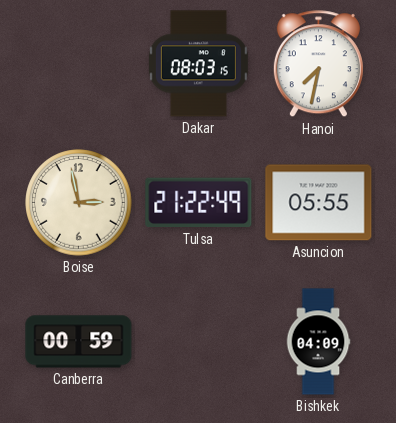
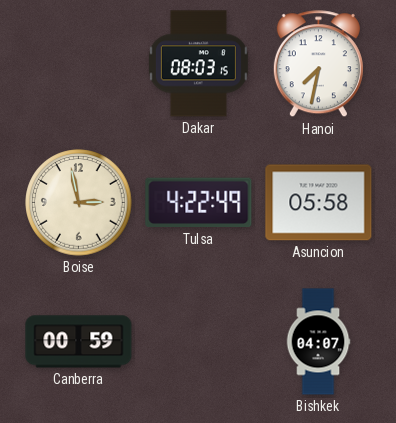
Tulsa: 21:22 -> 4:22 (199, 203)
Asuncion: 05:55 -> 05:58 (319, 203)
Bishkek: 04:09 -> 04:07 (318, 342)
